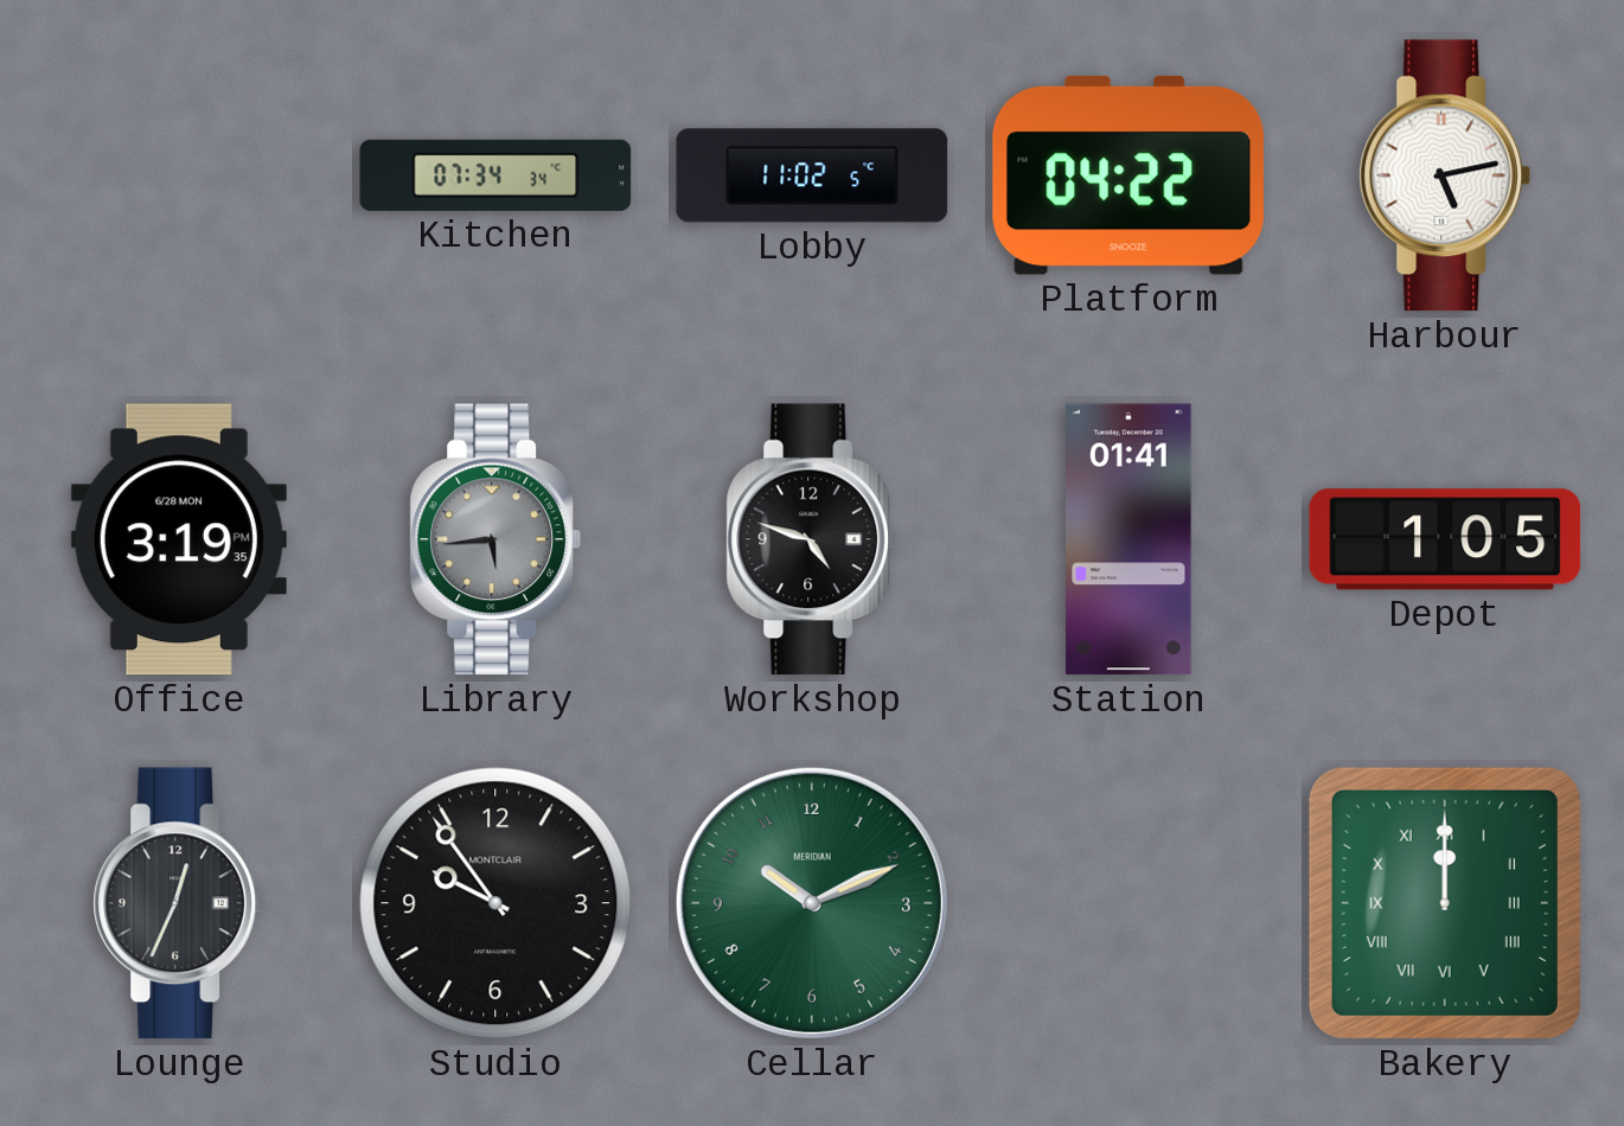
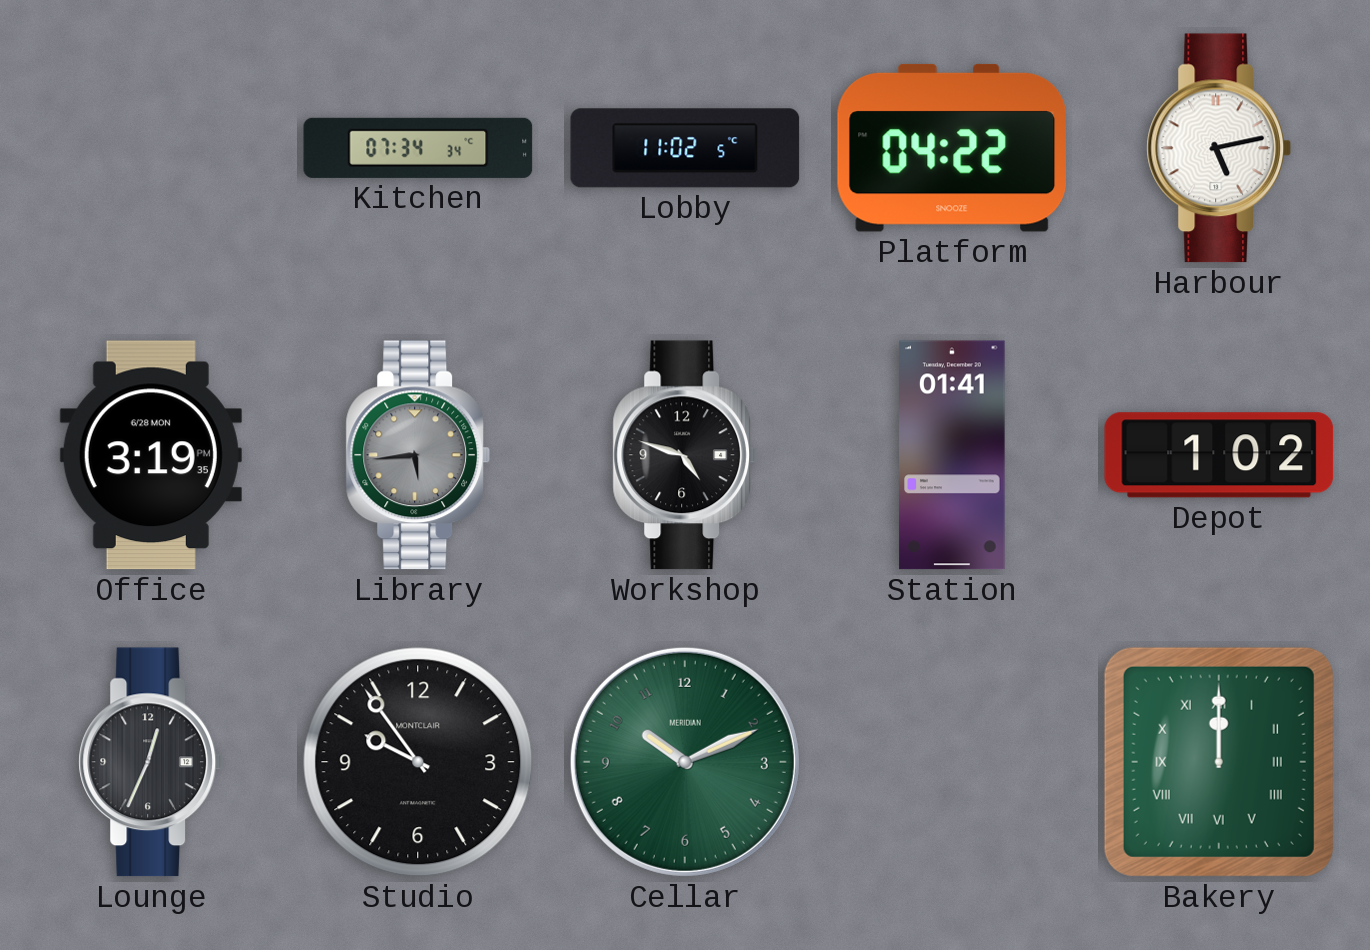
Depot: 1:05 -> 1:02 (1219, 455)
